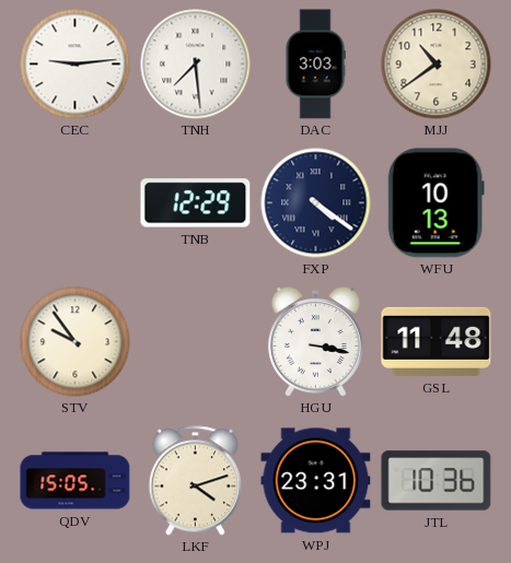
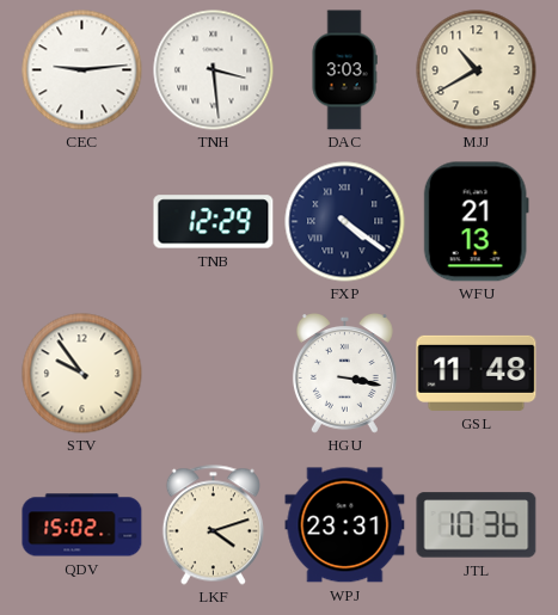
TNH: 7:29 -> 3:29 (214, 70)
MJJ: 10:39 -> 10:40 (477, 70)
WFU: 10:13 -> 21:13 (476, 222)
QDV: 15:05 -> 15:02 (82, 525)
